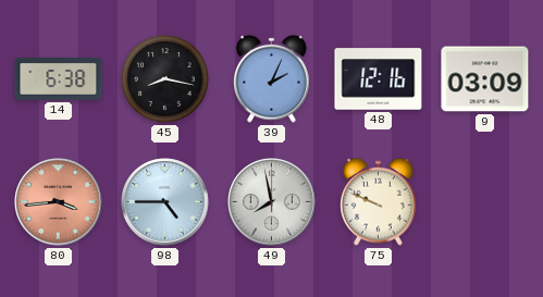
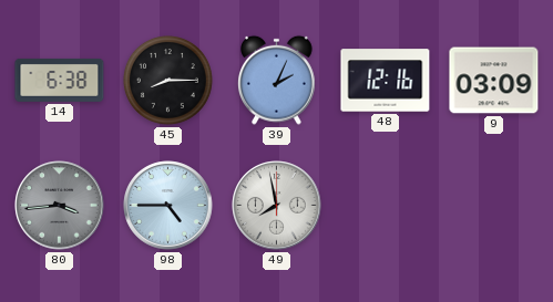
45: 8:17 -> 8:15 (167, 80)
80 dial: salmon -> grey (60, 206)
75: 9:49 -> none (379, 201)
